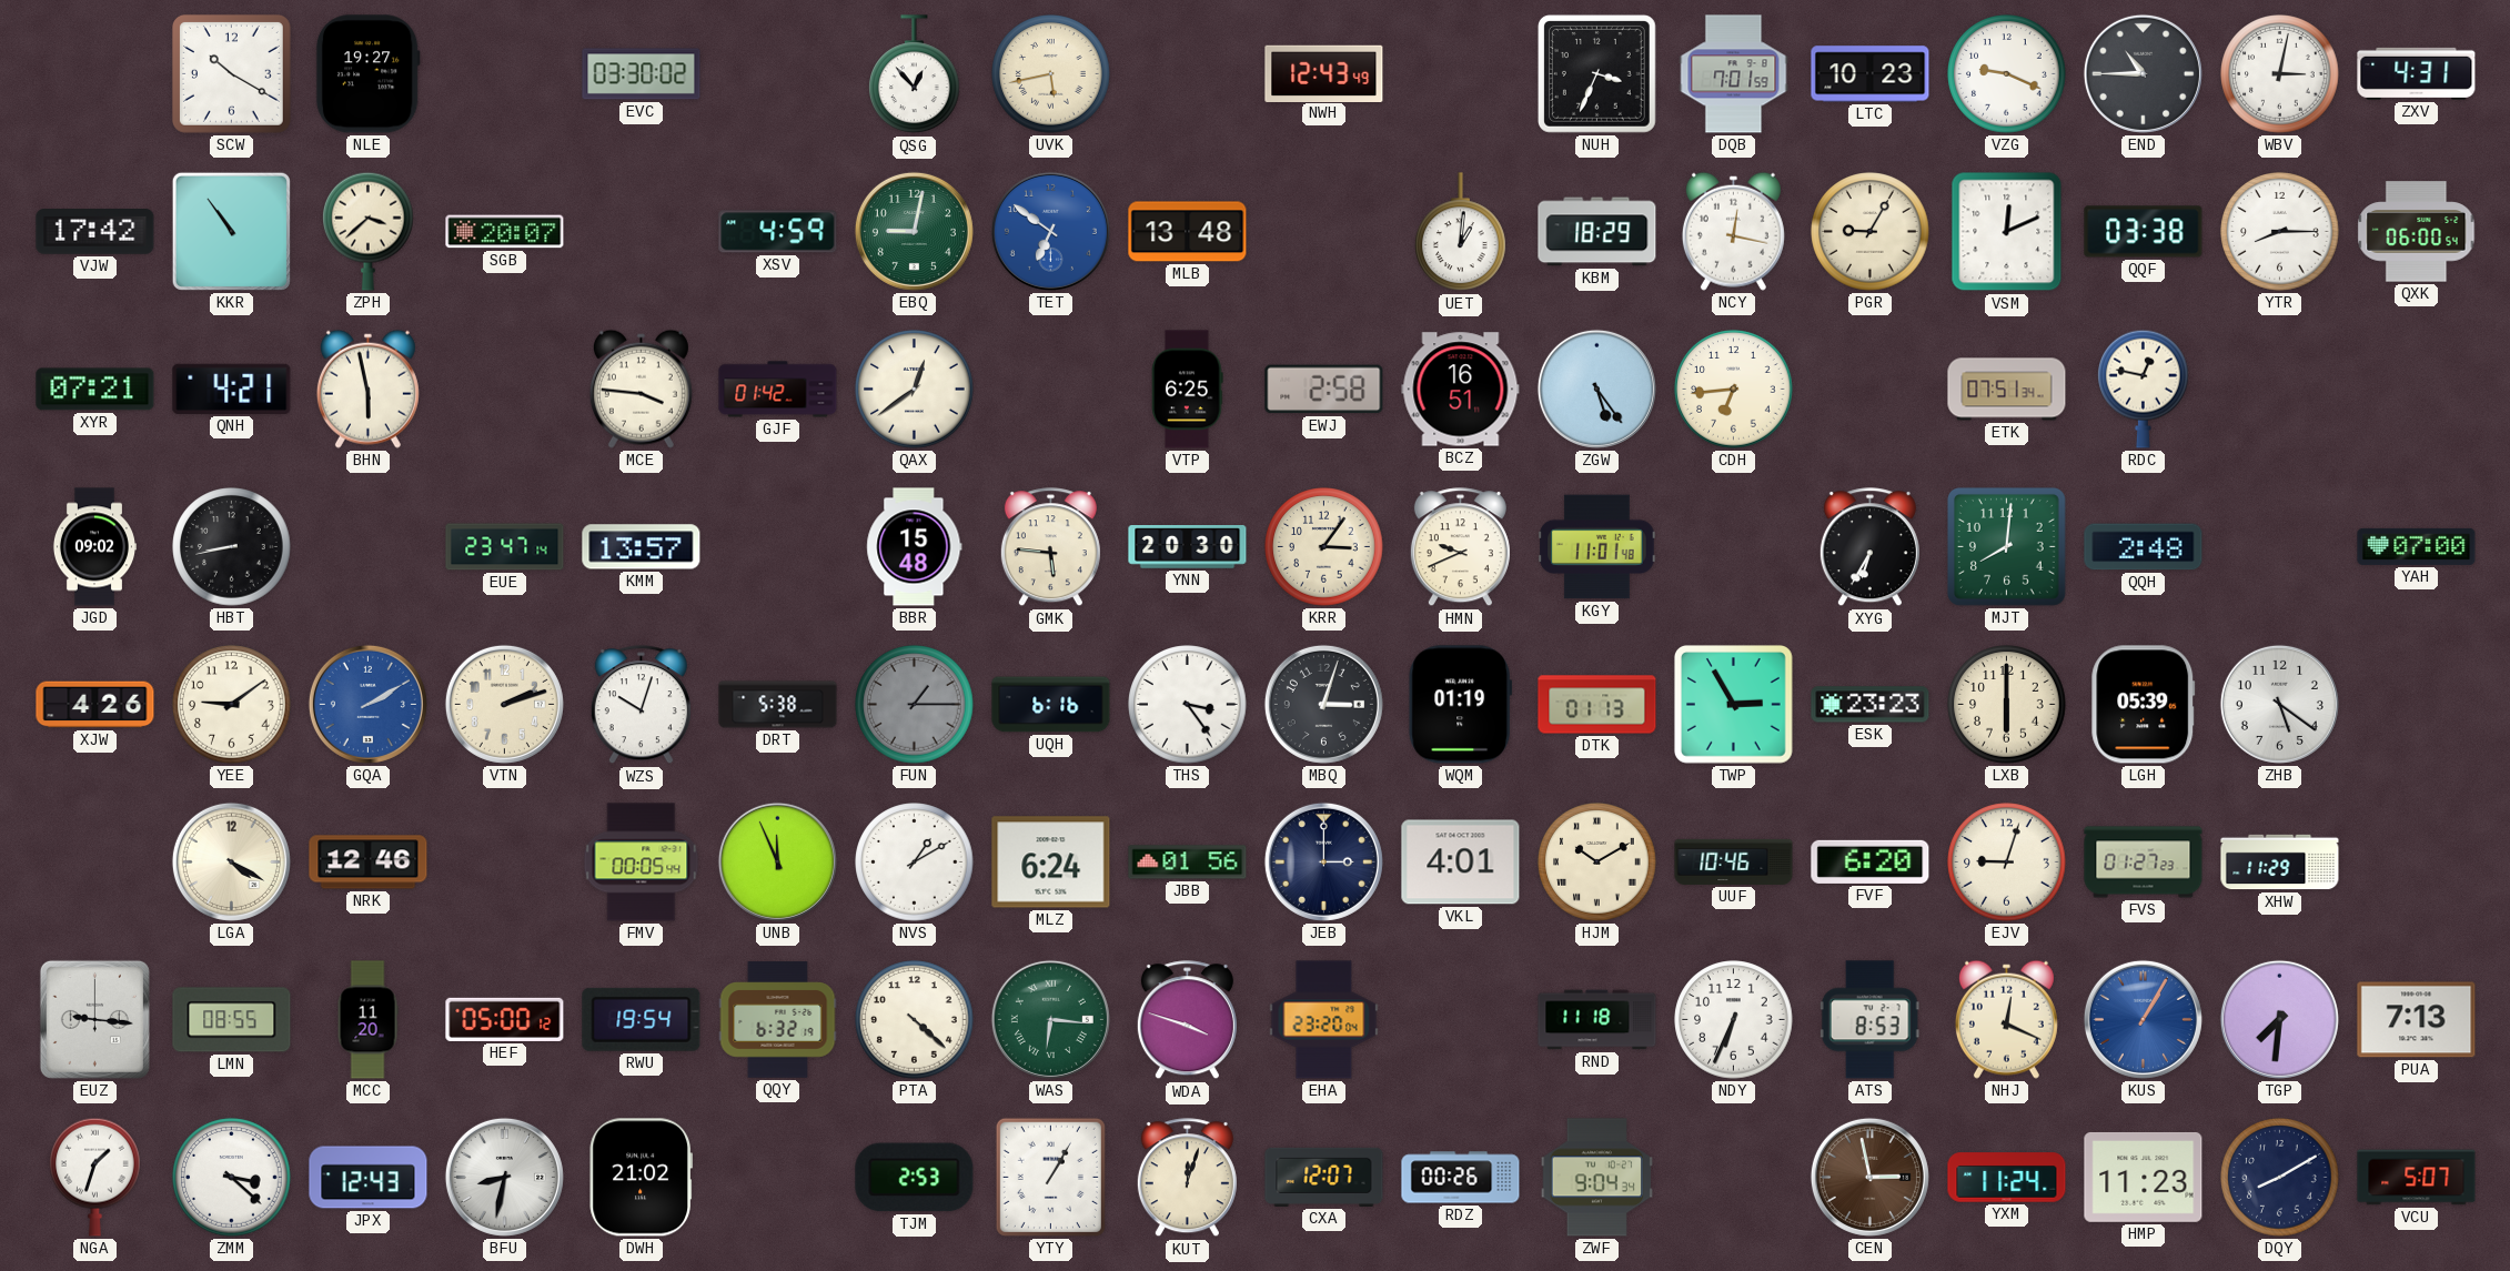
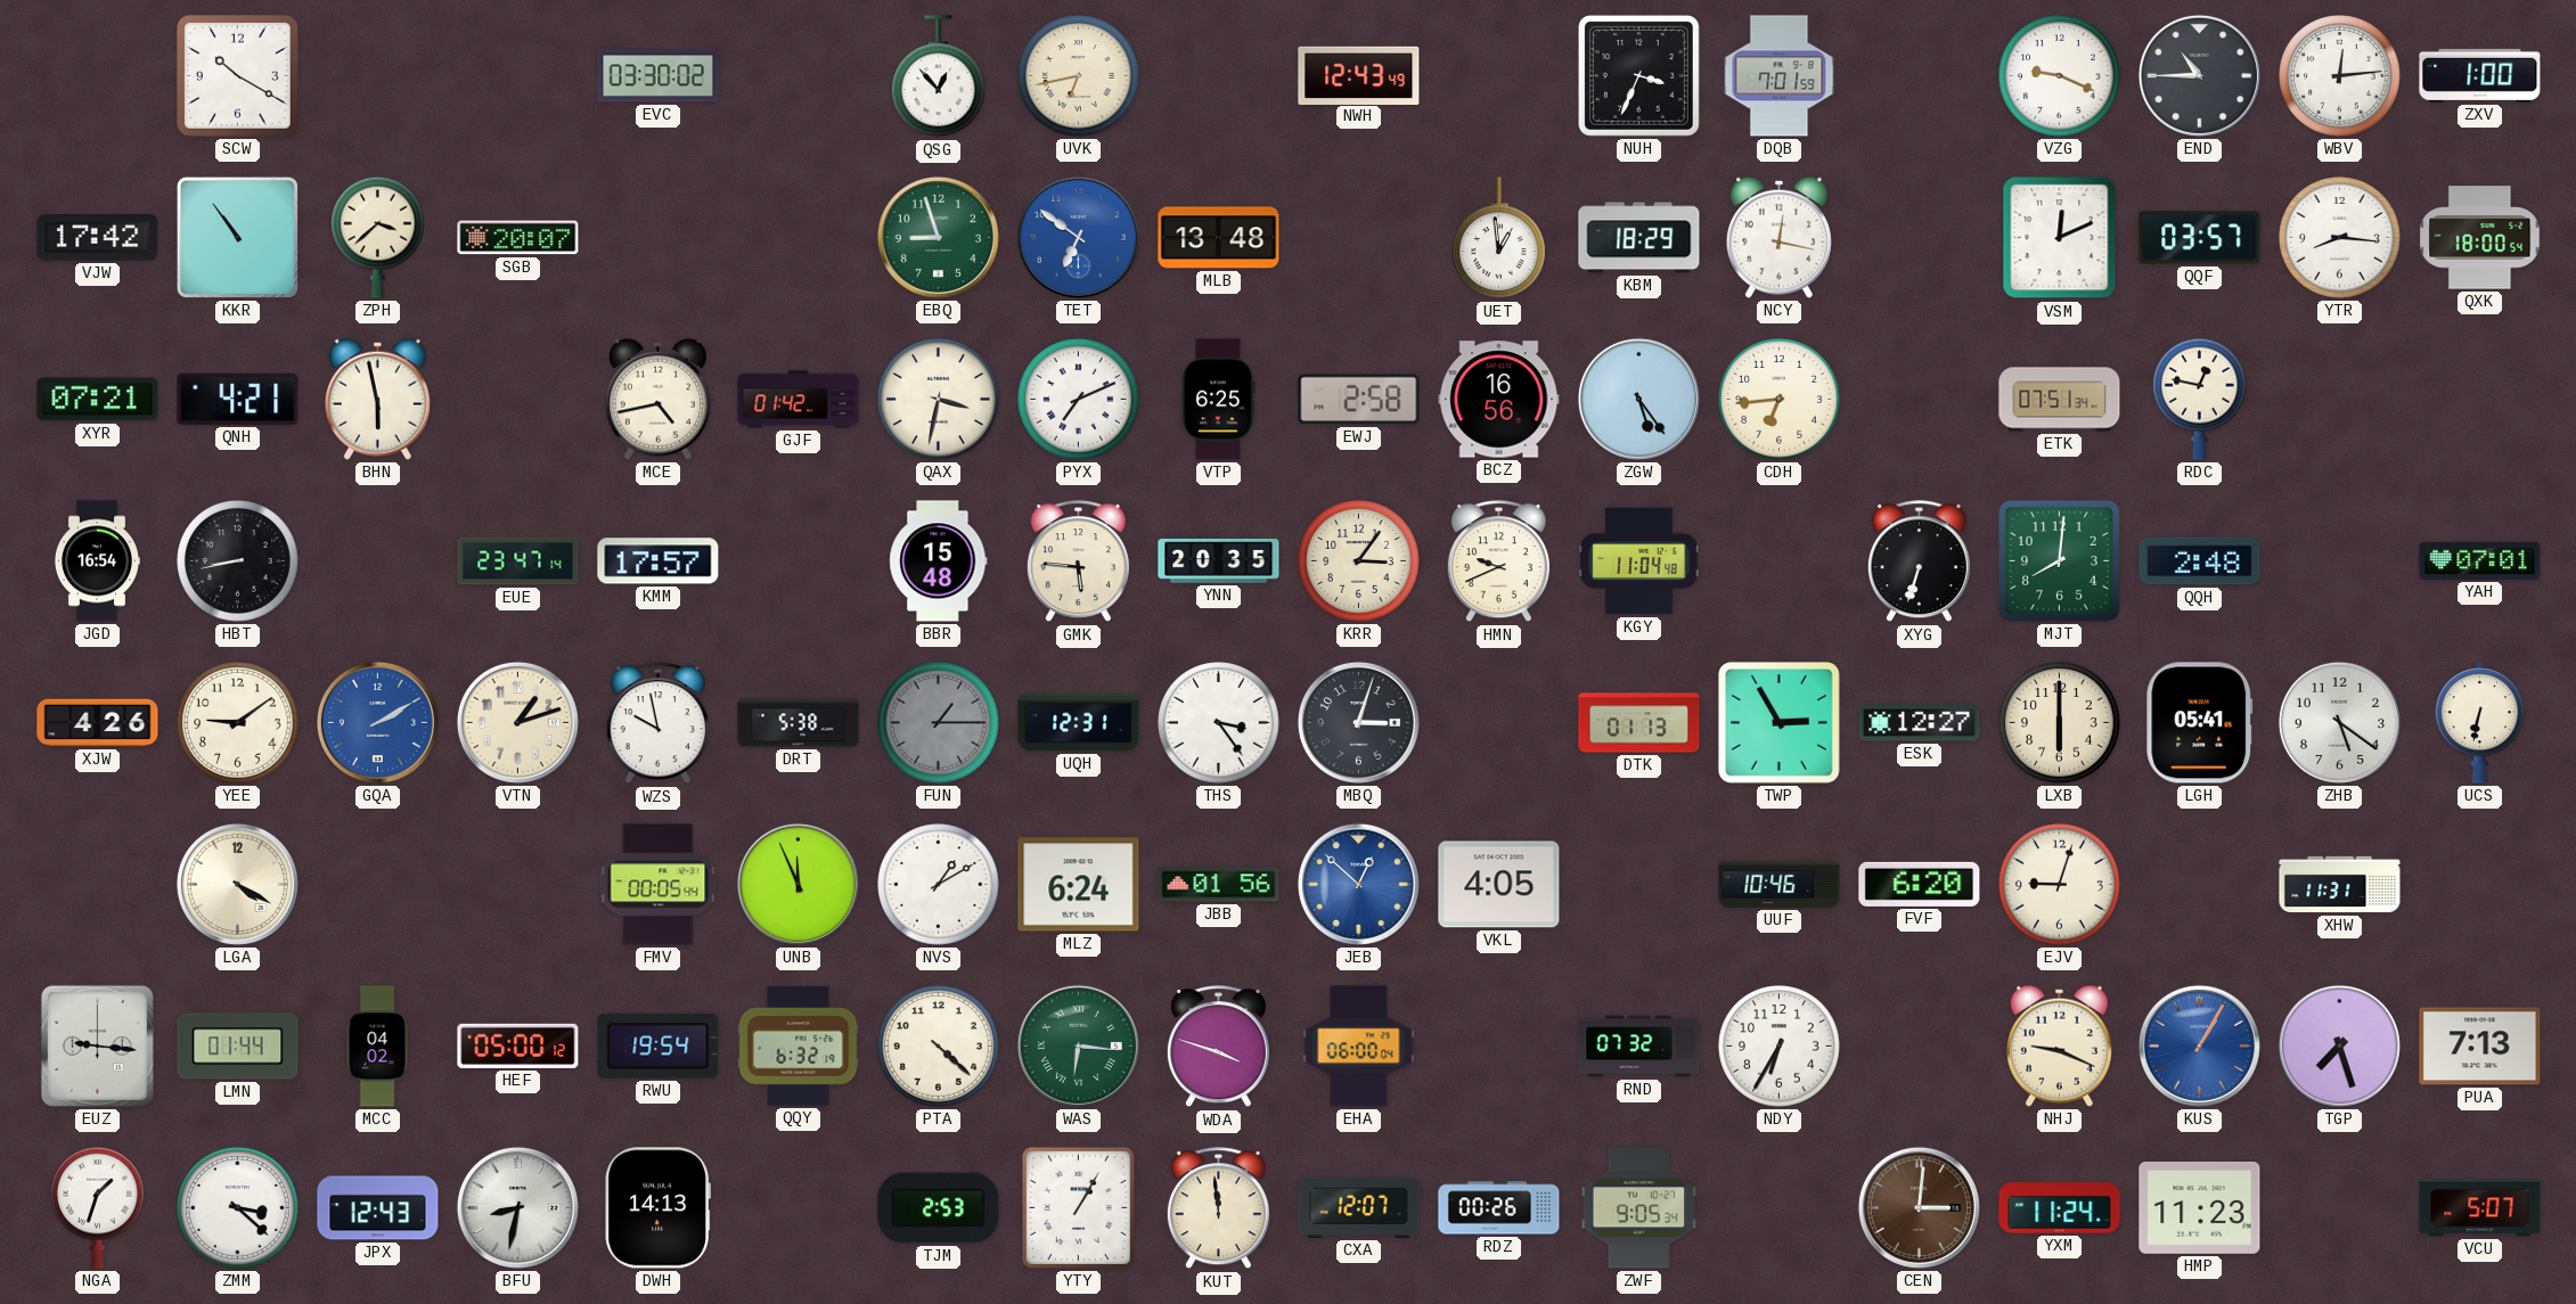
NLE: 19:27 -> none (367, 74)
UVK: 5:43 -> 6:43 (1079, 76)
LTC: 10:23 -> none (1871, 74)
WBV: 3:02 -> 12:14 (2340, 76)
ZXV: 4:31 -> 1:00 (2480, 75)
XSV: 4:59 -> none (778, 232)
EBQ: 9:02 -> 8:57 (938, 237)
UET: 1:01 -> 12:59 (1499, 238)
PGR: 9:05 -> none (1871, 232)
QQF: 03:38 -> 03:57 (2200, 238)
YTR: 8:15 -> 8:16 (2340, 238)
QXK: 06:00 -> 18:00 (2480, 238)
MCE: 3:46 -> 4:43 (657, 399)
QAX: 12:39 -> 3:32 (939, 400)
PYX: none -> 7:11 (1079, 400)
BCZ: 16:51 -> 16:56 (1499, 400)
JGD: 09:02 -> 16:54 (96, 561)
KMM: 13:57 -> 17:57 (659, 561)
YNN: 20:30 -> 20:35 (1219, 561)
KGY: 11:01 -> 11:04 (1639, 561)
XYG: 6:35 -> 6:33 (1919, 561)
YAH: 07:00 -> 07:01 (2480, 560)
VTN: 2:12 -> 1:12 (517, 722)
WZS: 10:03 -> 9:58 (657, 723)
UQH: 6:16 -> 12:31 (1079, 723)
WQM: 01:19 -> none (1460, 705)
ESK: 23:23 -> 12:27 (1920, 723)
LGH: 05:39 -> 05:41 (2200, 723)
UCS: none -> 6:32 (2480, 723)
NRK: 12:46 -> none (369, 863)
JEB: 3:00 -> 12:52 (1358, 884)
JEB dial: navy -> blue (1358, 884)
VKL: 4:01 -> 4:05 (1499, 885)
HJM: 10:10 -> none (1597, 863)
FVS: 01:27 -> none (2144, 863)
XHW: 11:29 -> 11:31 (2340, 885)
LMN: 08:55 -> 01:44 (238, 1047)
MCC: 11:20 -> 04:02 (377, 1047)
EHA: 23:20 -> 06:00 (1359, 1047)
RND: 11:18 -> 07:32 (1639, 1047)
NDY: 6:34 -> 6:35 (1780, 1047)
ATS: 8:53 -> none (1869, 1020)
NHJ: 12:19 -> 9:19 (2059, 1045)
TGP: 7:31 -> 7:27 (2339, 1045)
DWH: 21:02 -> 14:13 (657, 1208)
KUT: 12:03 -> 11:59 (1218, 1208)
ZWF: 9:04 -> 9:05 (1639, 1208)
CEN: 2:58 -> 3:01 (1919, 1207)
DQY: 8:10 -> none (2280, 1178)
